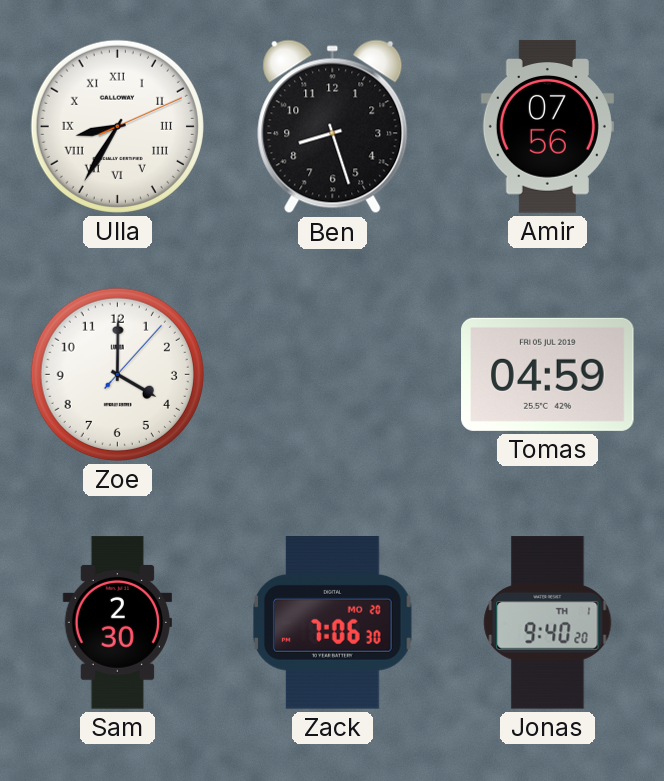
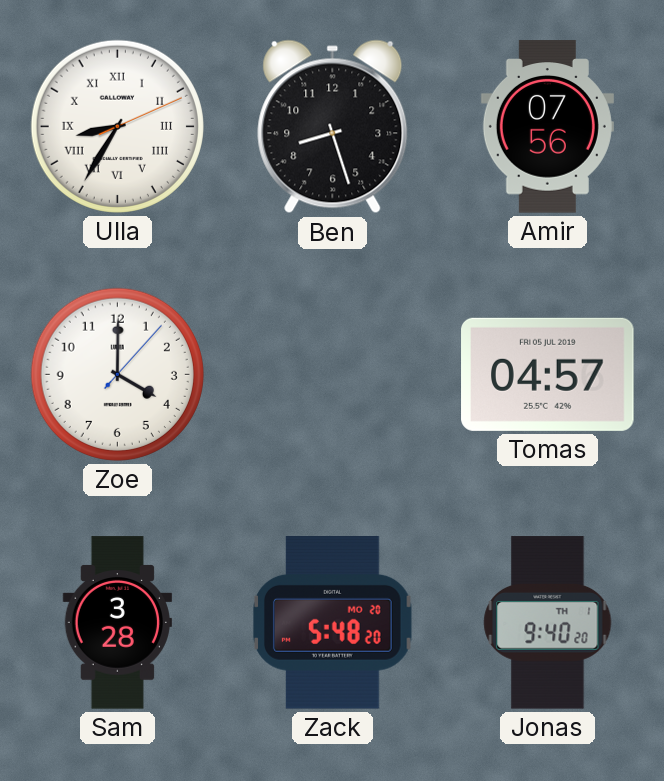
Tomas: 04:59 -> 04:57 (548, 374)
Sam: 2:30 -> 3:28 (117, 623)
Zack: 7:06 -> 5:48 (333, 623)
